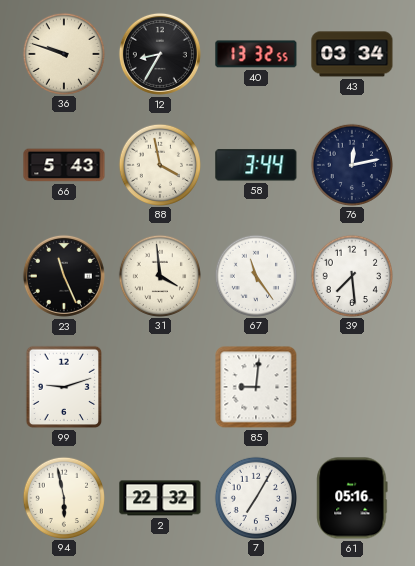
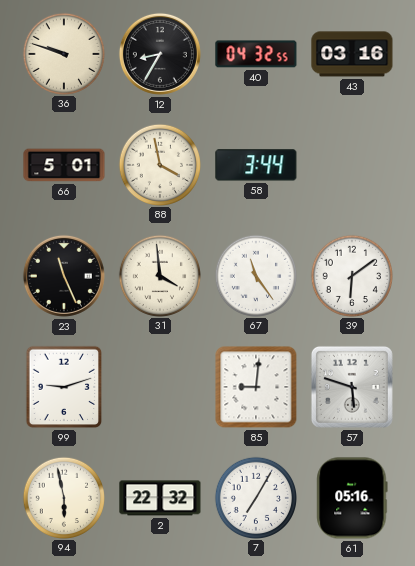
40: 13:32 -> 04:32 (256, 54)
43: 03:34 -> 03:16 (352, 54)
66: 5:43 -> 5:01 (64, 165)
76: 12:13 -> none (351, 164)
39: 7:29 -> 6:09 (351, 275)
57: none -> 5:48 (352, 387)
